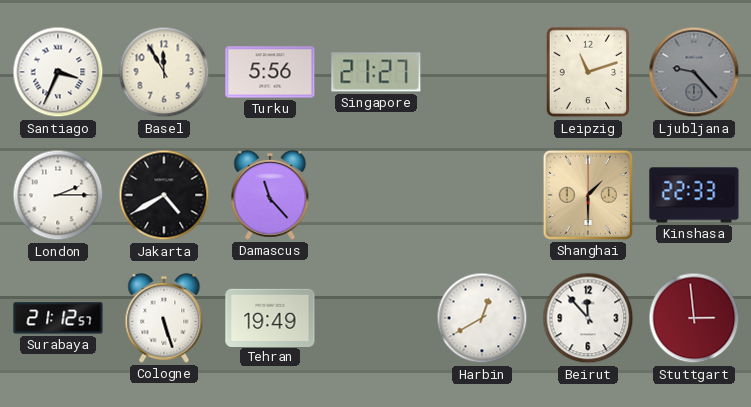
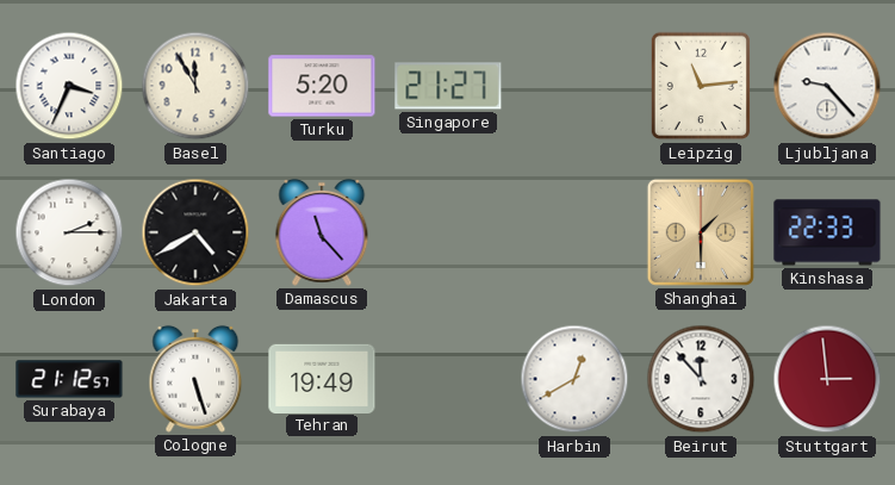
Turku: 5:56 -> 5:20 (322, 86)
Leipzig: 11:12 -> 11:14 (700, 86)
Ljubljana dial: grey -> white (827, 86)
